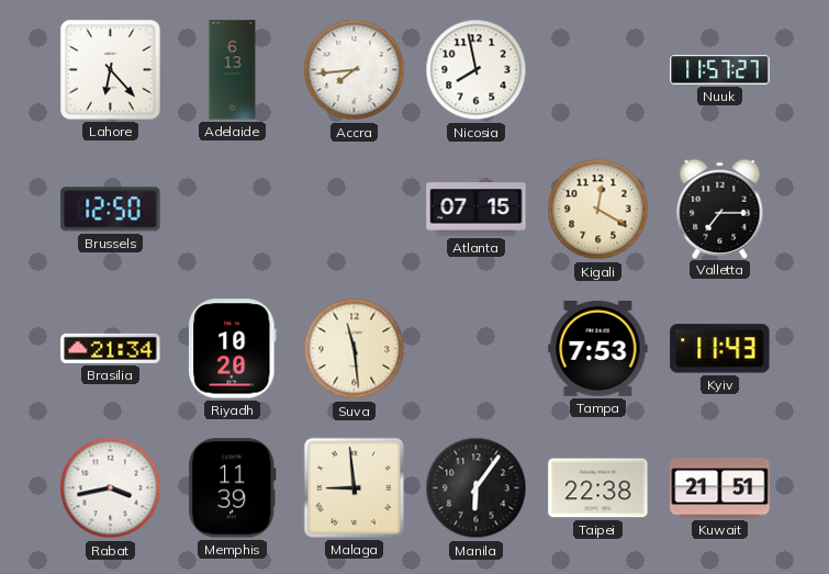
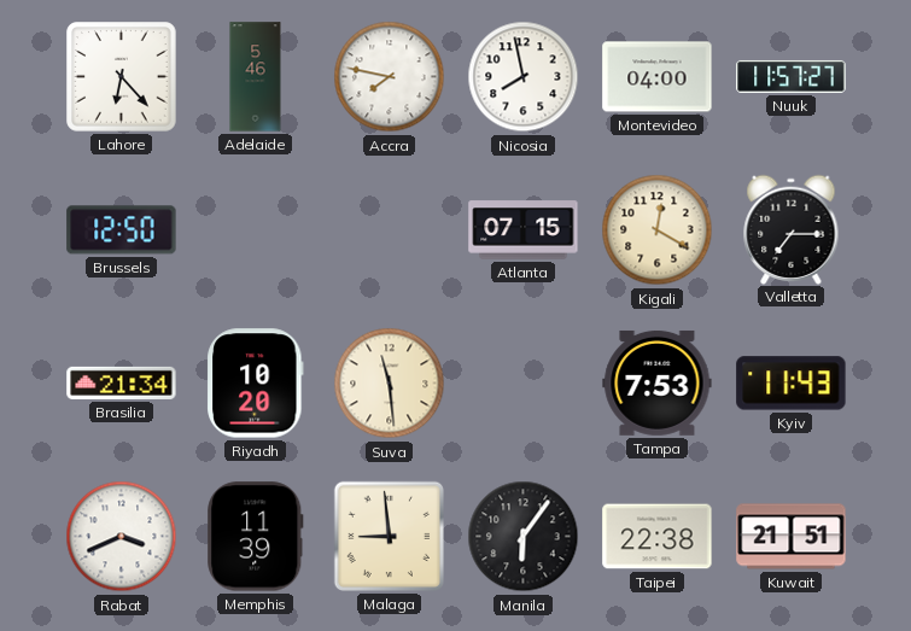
Adelaide: 6:13 -> 5:46 (256, 77)
Accra: 7:44 -> 7:47 (390, 77)
Montevideo: none -> 04:00 (658, 77)
Rabat: 3:43 -> 3:41 (122, 537)
